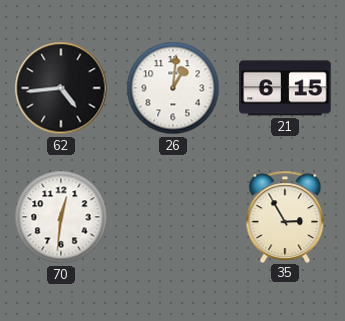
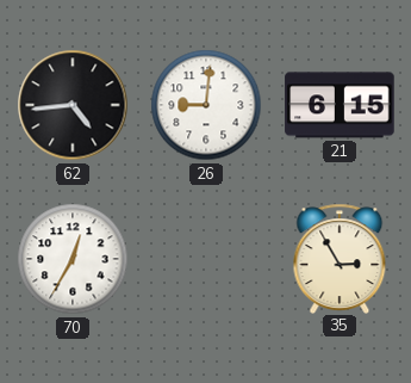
26: 1:01 -> 9:01 (206, 105)
70: 12:31 -> 12:35 (73, 259)
